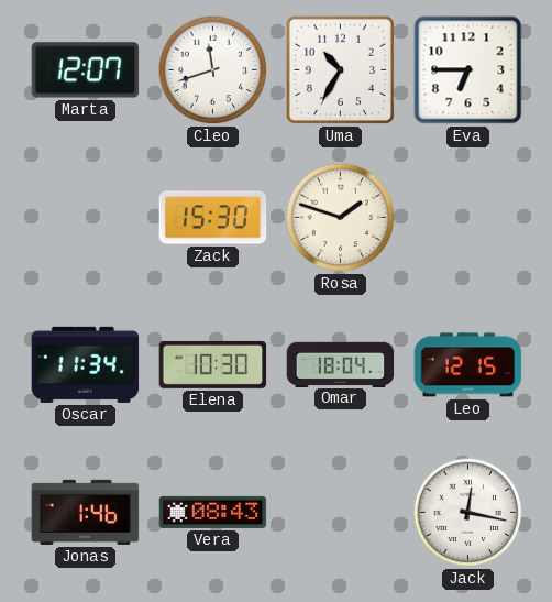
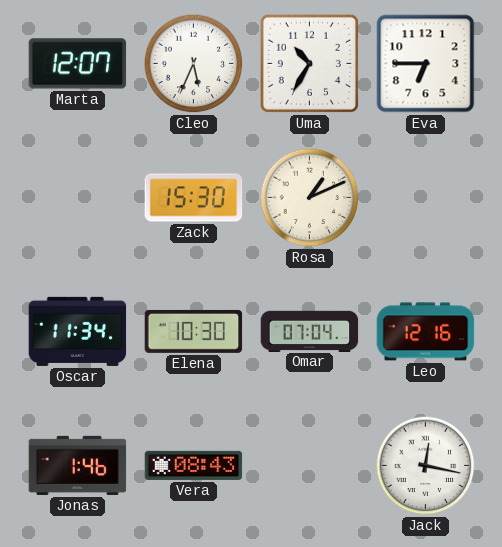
Cleo: 11:42 -> 5:34 (194, 64)
Rosa: 1:48 -> 1:11 (310, 198)
Omar: 18:04 -> 07:04 (310, 331)
Leo: 12:15 -> 12:16 (426, 332)
